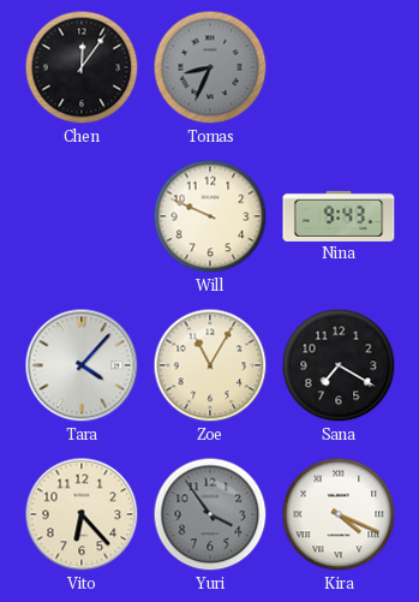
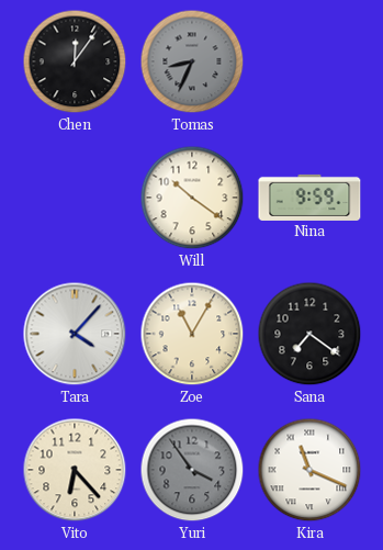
Will: 9:49 -> 10:21 (192, 198)
Nina: 9:43 -> 9:59 (309, 198)
Sana: 7:20 -> 7:21 (309, 334)
Kira: 4:19 -> 11:19 (309, 470)
